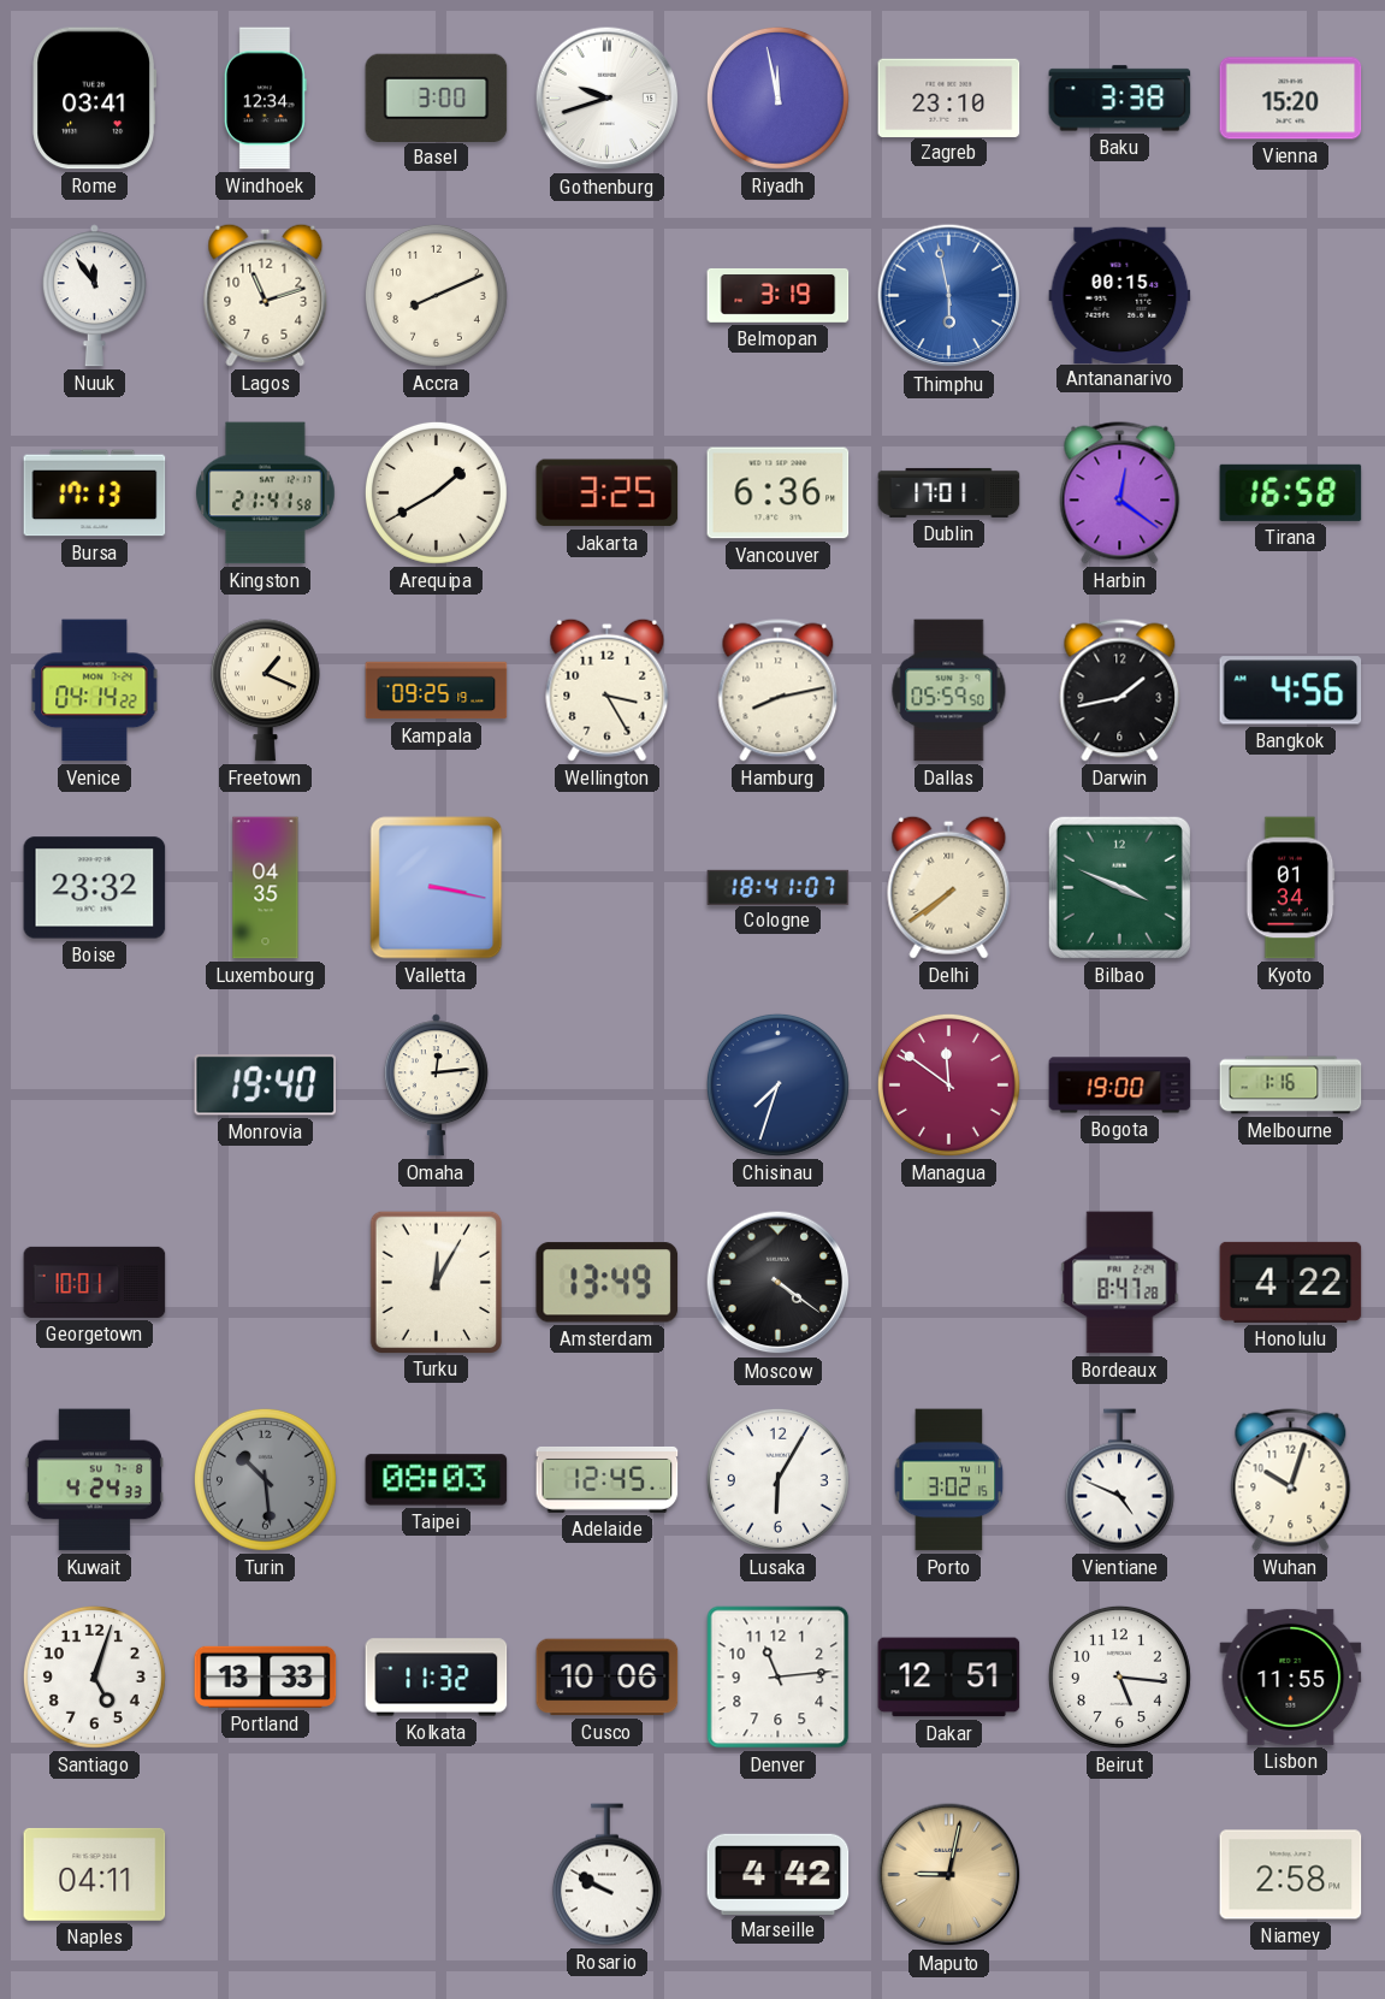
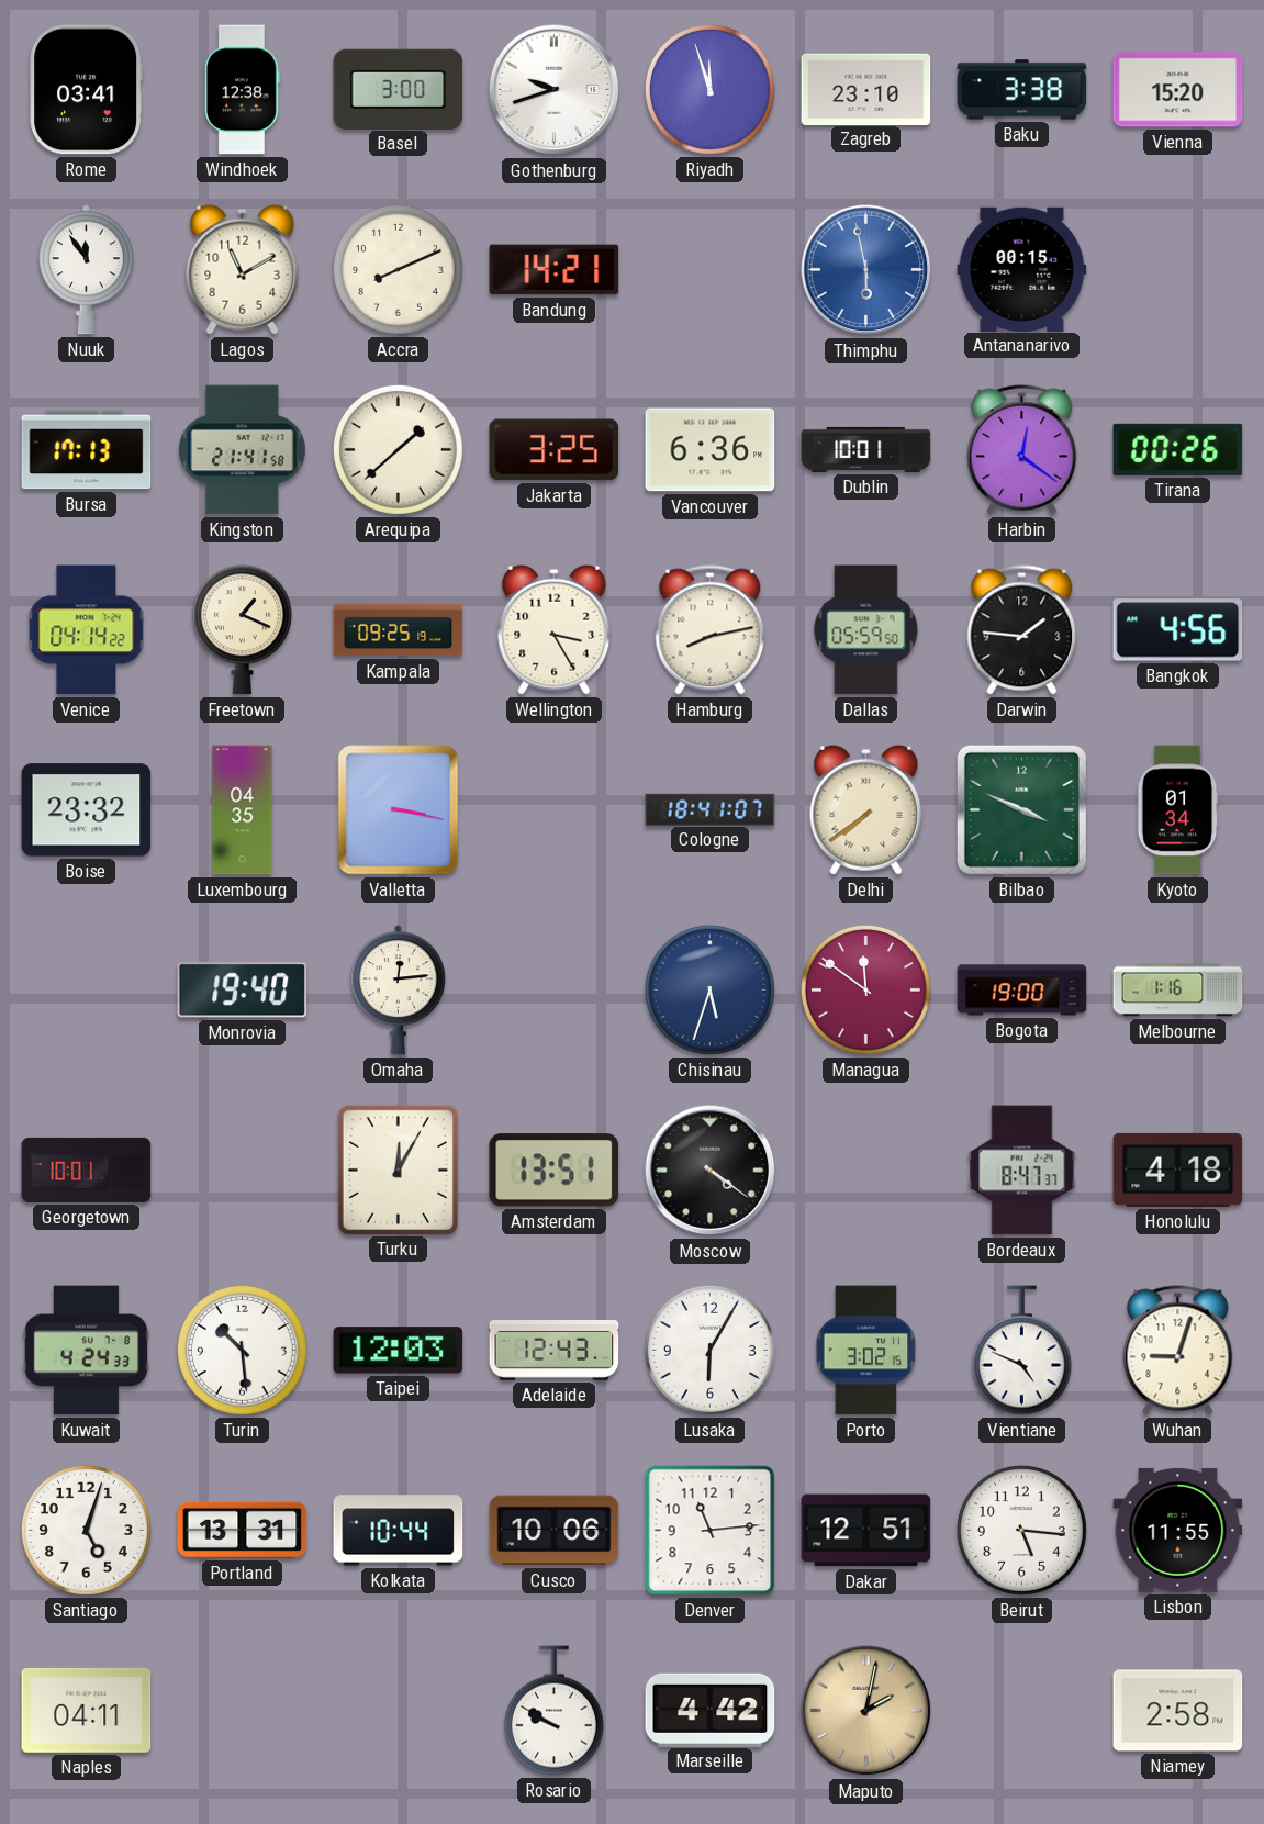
Windhoek: 12:34 -> 12:38 (242, 90)
Riyadh: 11:58 -> 11:57 (709, 89)
Lagos: 11:12 -> 11:10 (243, 269)
Bandung: none -> 14:21 (555, 270)
Belmopan: 3:19 -> none (779, 295)
Arequipa: 1:40 -> 1:38 (398, 449)
Dublin: 17:01 -> 10:01 (866, 449)
Tirana: 16:58 -> 00:26 (1178, 449)
Darwin: 1:43 -> 1:46 (1022, 630)
Chisinau: 7:33 -> 5:33 (709, 989)
Amsterdam: 13:49 -> 13:51 (555, 1171)
Bordeaux: 8:47:28 -> 8:47:37 (1022, 1171)
Honolulu: 4:22 -> 4:18 (1178, 1170)
Turin dial: grey -> white (242, 1350)
Taipei: 08:03 -> 12:03 (399, 1351)
Adelaide: 12:45 -> 12:43 (555, 1350)
Wuhan: 10:03 -> 9:03 (1178, 1351)
Portland: 13:33 -> 13:31 (243, 1530)
Kolkata: 11:32 -> 10:44 (399, 1531)
Maputo: 9:02 -> 2:02 (866, 1711)
